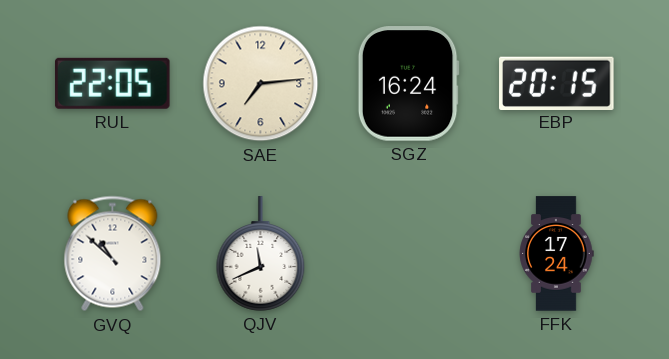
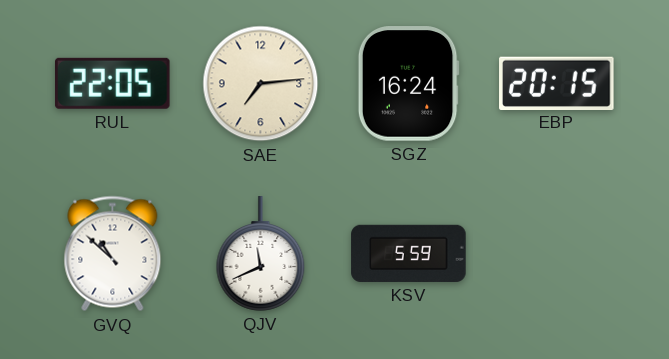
KSV: none -> 5:59 (409, 253)
FFK: 17:24 -> none (556, 254)
